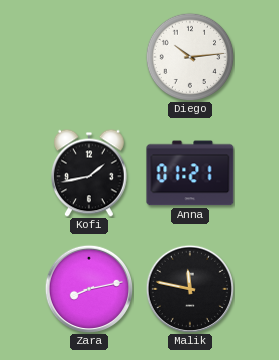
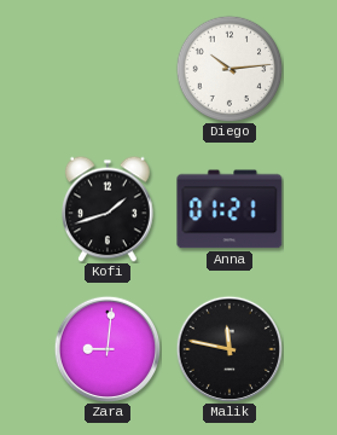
Kofi: 1:43 -> 1:42 (109, 209)
Zara: 8:13 -> 9:01 (106, 348)
